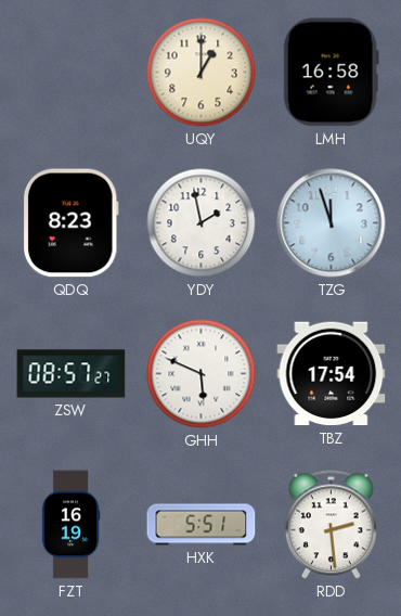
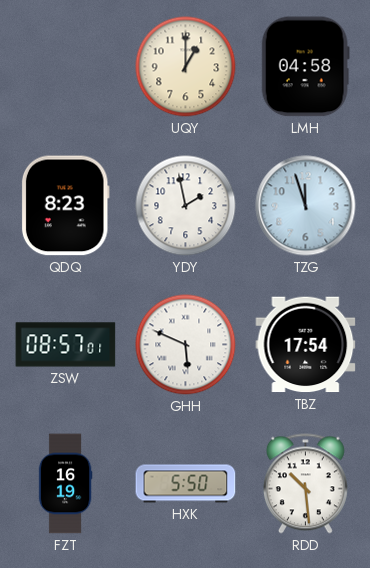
LMH: 16:58 -> 04:58 (305, 67)
ZSW: 08:57:27 -> 08:57:01 (66, 345)
HXK: 5:51 -> 5:50 (186, 484)
RDD: 2:29 -> 10:29 (305, 484)
